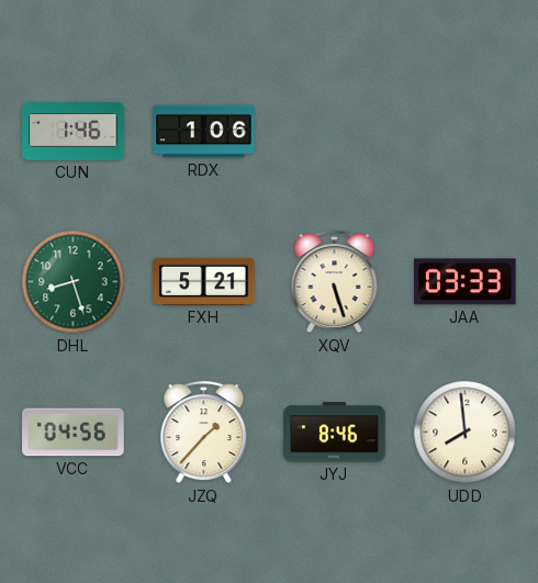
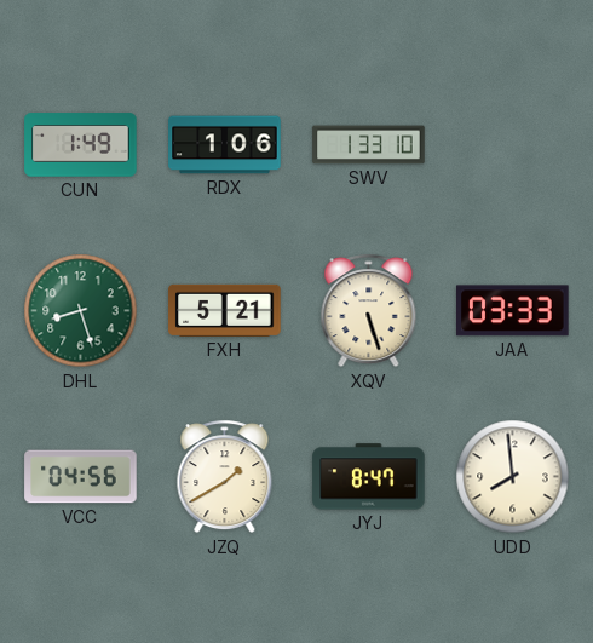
CUN: 1:46 -> 1:49 (81, 145)
SWV: none -> 1:33 (369, 145)
JZQ: 1:37 -> 1:40 (225, 477)
JYJ: 8:46 -> 8:47 (369, 477)
